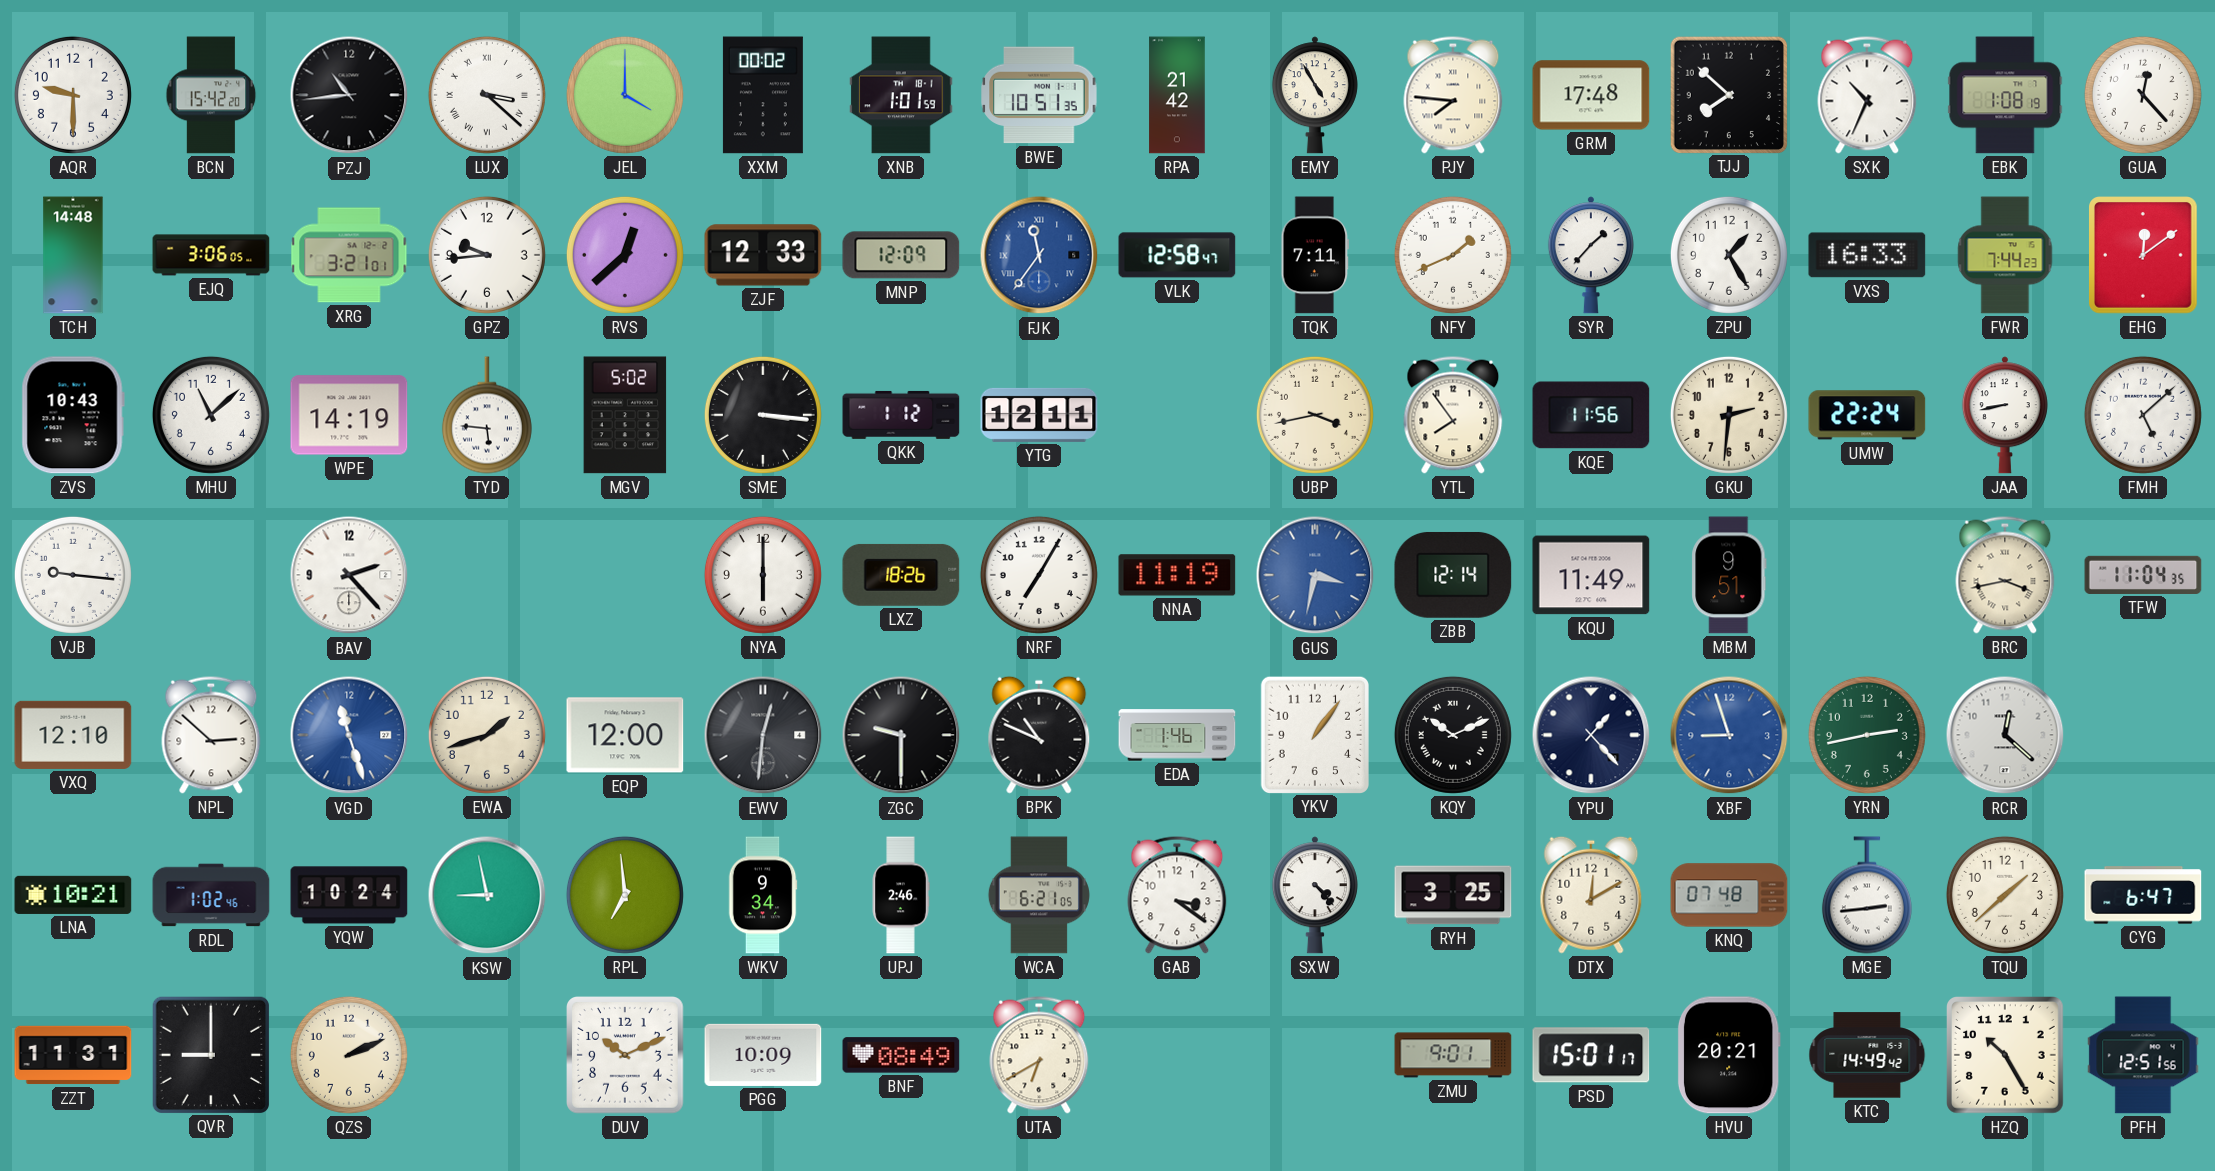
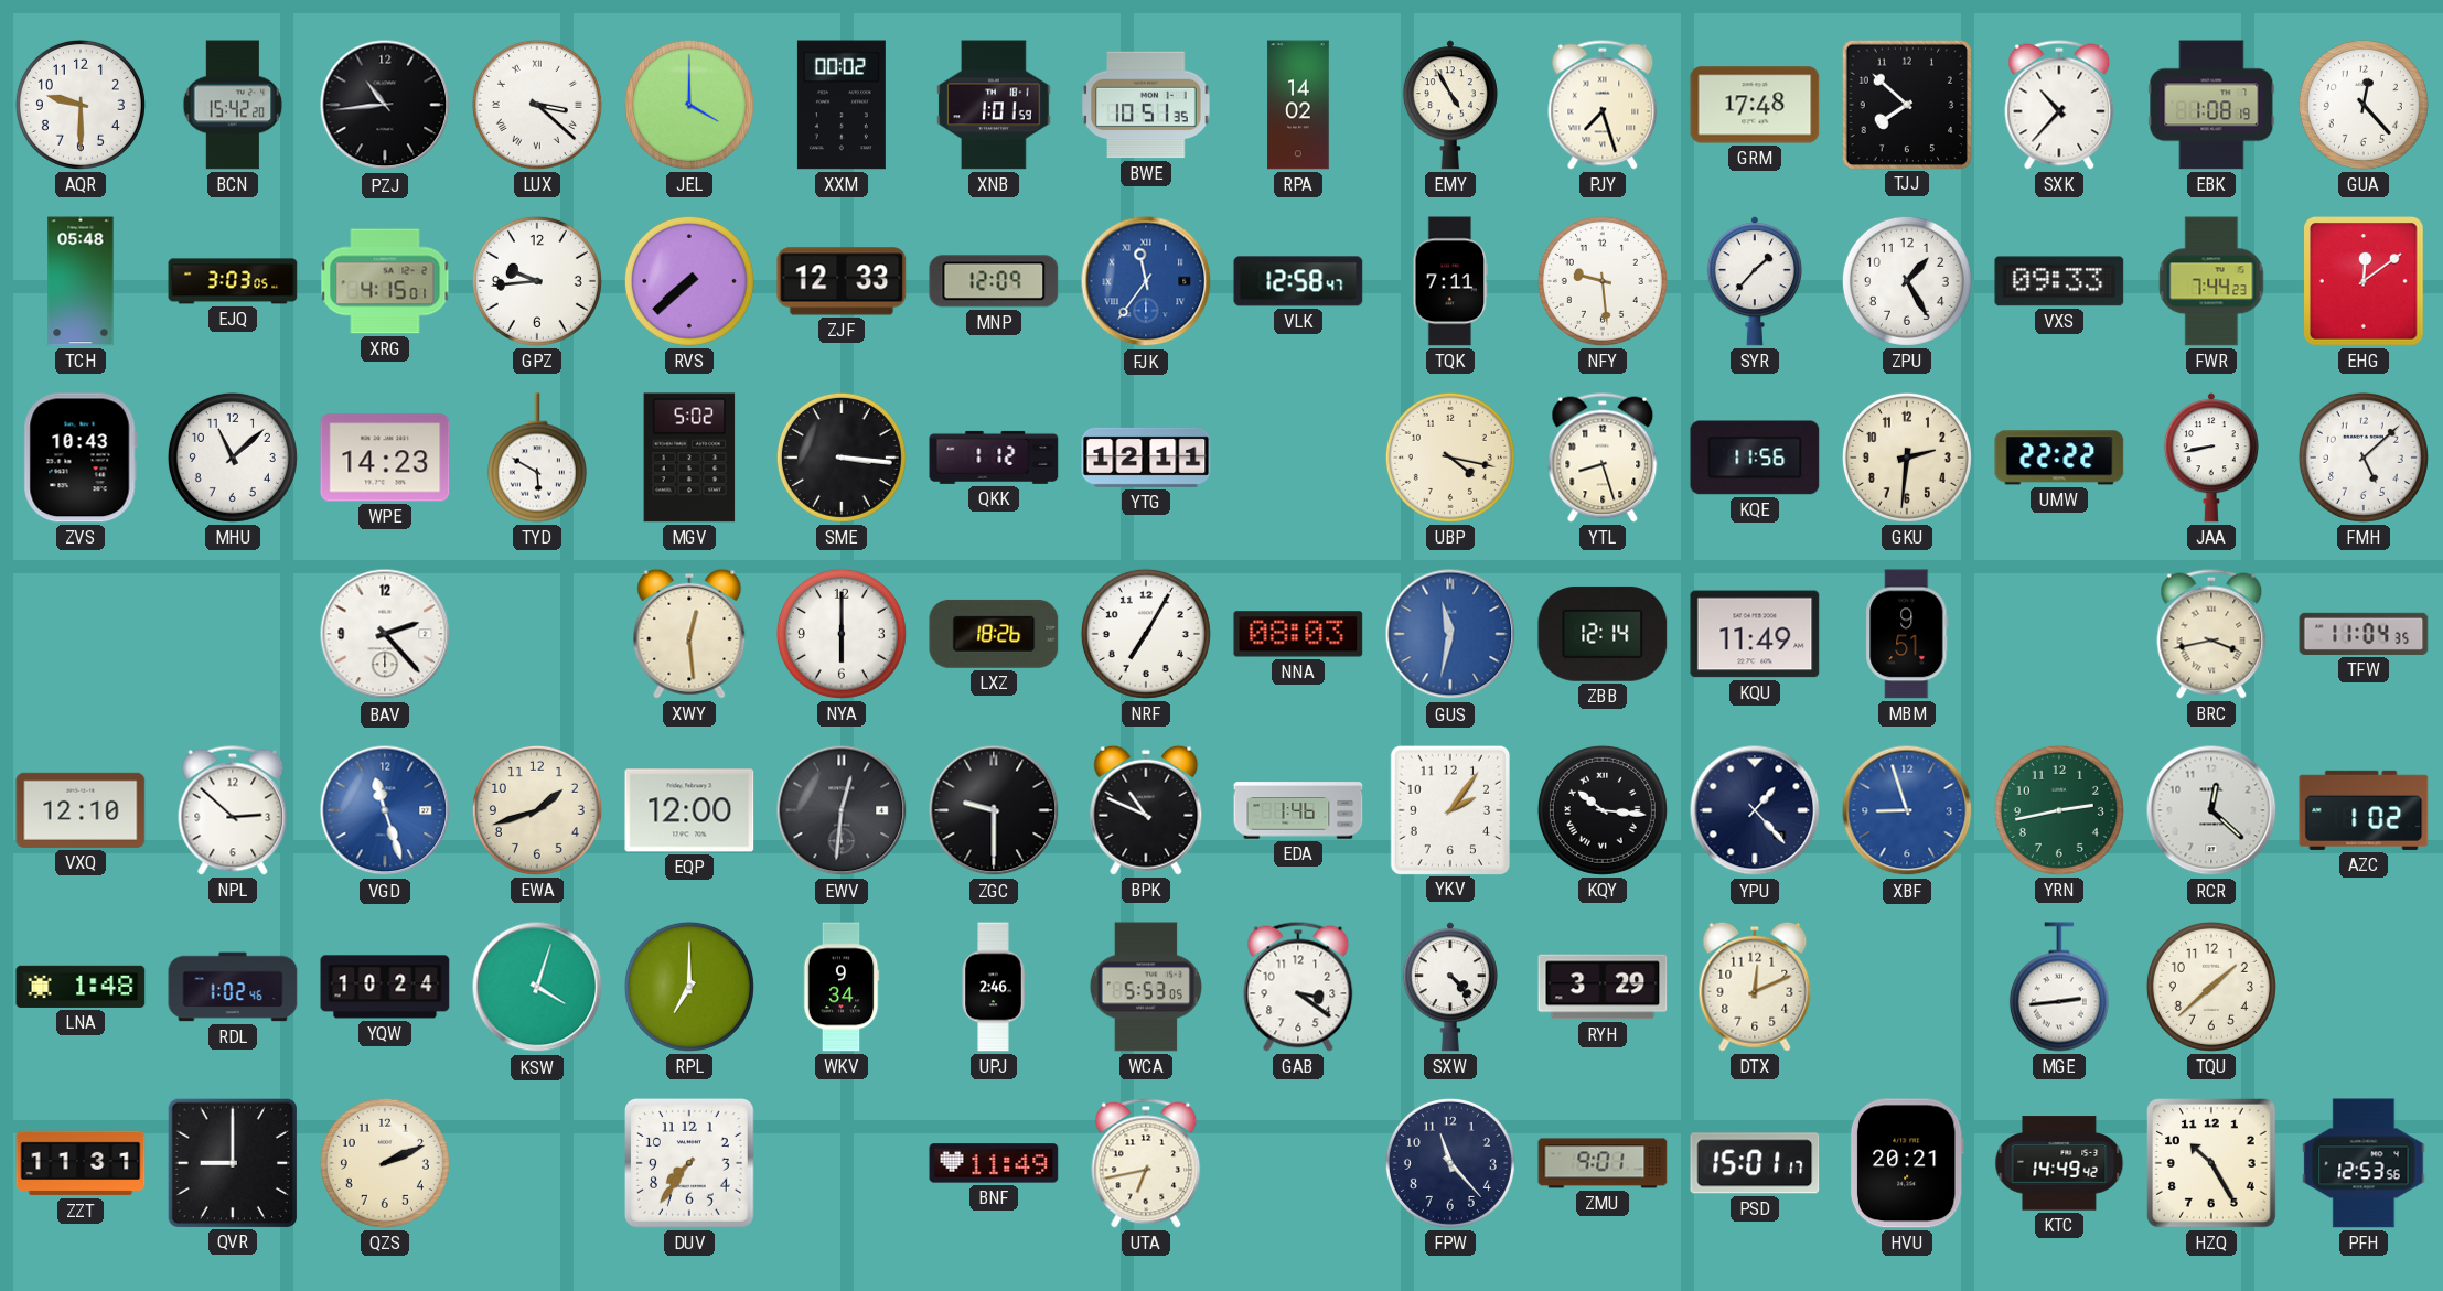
RPA: 21:42 -> 14:02 (1298, 105)
PJY: 7:46 -> 7:27 (1603, 105)
SXK: 10:34 -> 10:37 (2059, 105)
TCH: 14:48 -> 05:48 (81, 281)
EJQ: 3:06 -> 3:03 (233, 281)
XRG: 3:21 -> 4:15 (385, 281)
RVS: 12:38 -> 7:38 (689, 281)
NFY: 1:41 -> 9:29 (1603, 281)
VXS: 16:33 -> 09:33 (2059, 281)
WPE: 14:19 -> 14:23 (385, 458)
TYD: 5:46 -> 5:50 (537, 458)
UBP: 3:43 -> 4:17 (1450, 458)
YTL: 7:54 -> 8:27 (1603, 458)
UMW: 22:24 -> 22:22 (2059, 458)
VJB: 9:16 -> none (73, 575)
XWY: none -> 12:29 (689, 634)
NNA: 11:19 -> 08:03 (1298, 634)
GUS: 3:32 -> 11:32 (1450, 634)
YKV: 1:06 -> 2:06 (1450, 809)
KQY: 10:11 -> 10:16 (1603, 810)
AZC: none -> 1:02 (2364, 810)
LNA: 10:21 -> 1:48 (81, 987)
KSW: 8:58 -> 4:03 (537, 987)
RPL: 6:59 -> 7:00 (689, 987)
WCA: 6:21 -> 5:53 (1146, 987)
RYH: 3:25 -> 3:29 (1603, 987)
DTX: 12:10 -> 12:11 (1755, 987)
KNQ: 07:48 -> none (1729, 895)
CYG: 6:47 -> none (2143, 895)
DUV: 10:11 -> 7:36 (690, 1164)
PGG: 10:09 -> none (763, 1055)
BNF: 08:49 -> 11:49 (994, 1163)
UTA: 6:40 -> 6:43 (1146, 1163)
FPW: none -> 11:23 (1450, 1163)
PFH: 12:51 -> 12:53 (2364, 1163)
